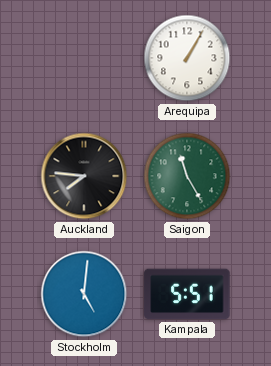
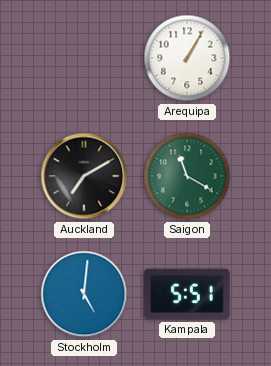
Auckland: 7:46 -> 7:10 (84, 176)
Saigon: 11:25 -> 11:20 (187, 176)
